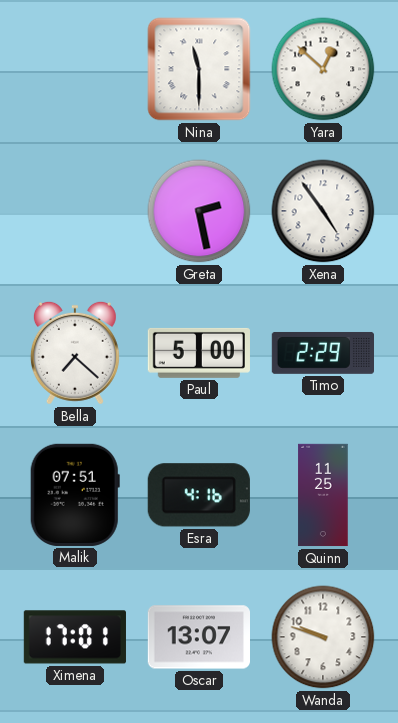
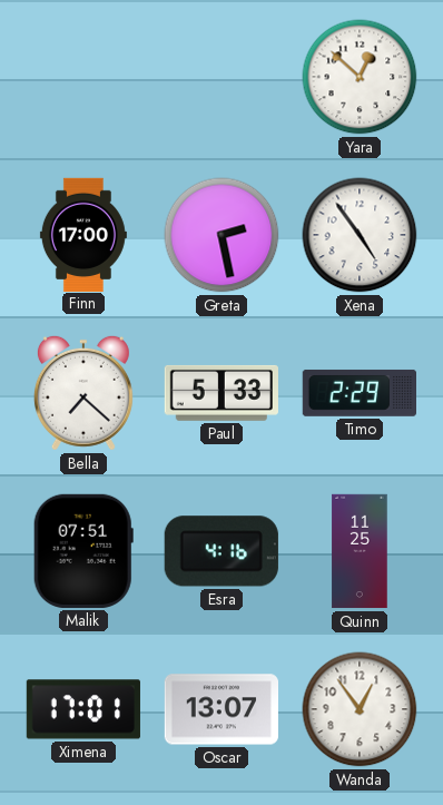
Nina: 11:30 -> none (199, 69)
Finn: none -> 17:00 (83, 234)
Paul: 5:00 -> 5:33 (221, 393)
Wanda: 9:48 -> 12:54 (360, 709)
